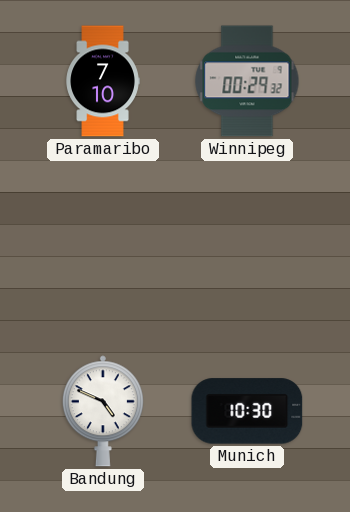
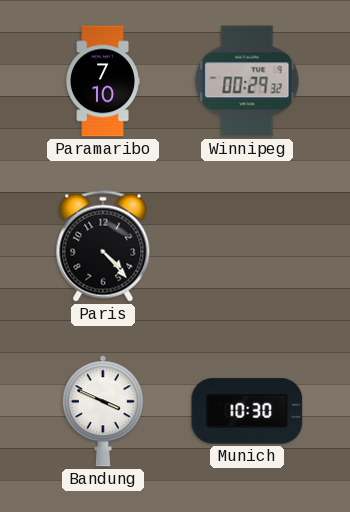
Paris: none -> 4:23 (103, 246)
Bandung: 4:49 -> 3:49 (103, 411)
